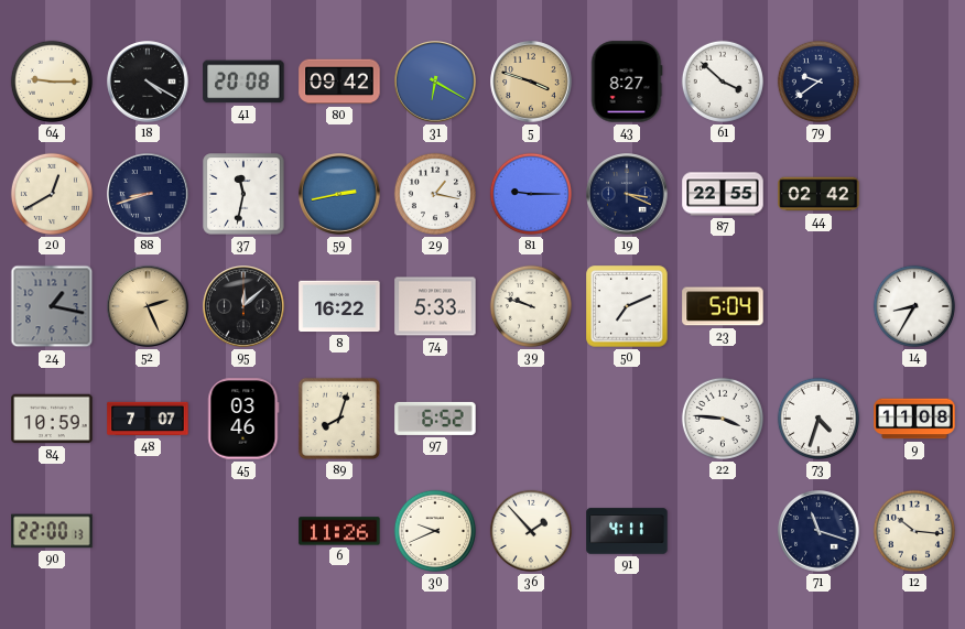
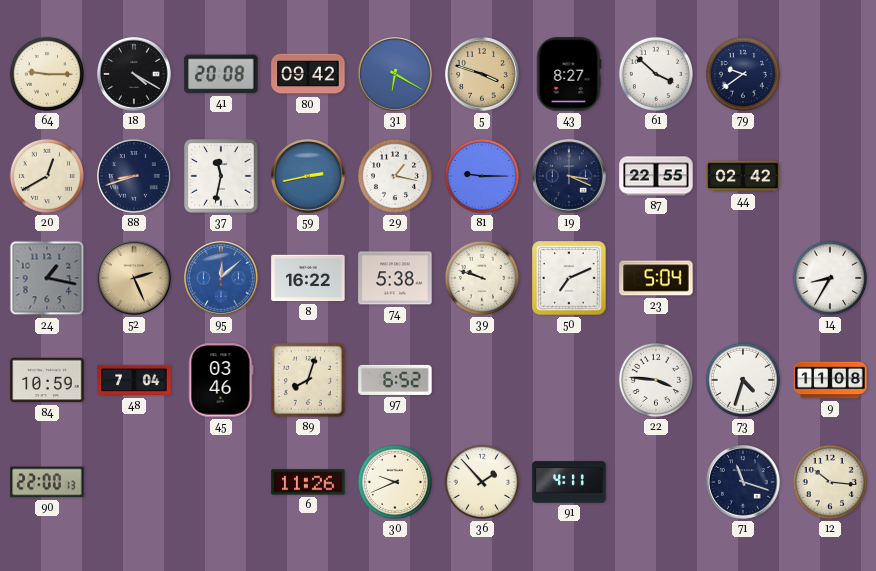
95 dial: black -> blue (221, 278)
74: 5:33 -> 5:38 (395, 278)
48: 7:07 -> 7:04 (134, 380)
